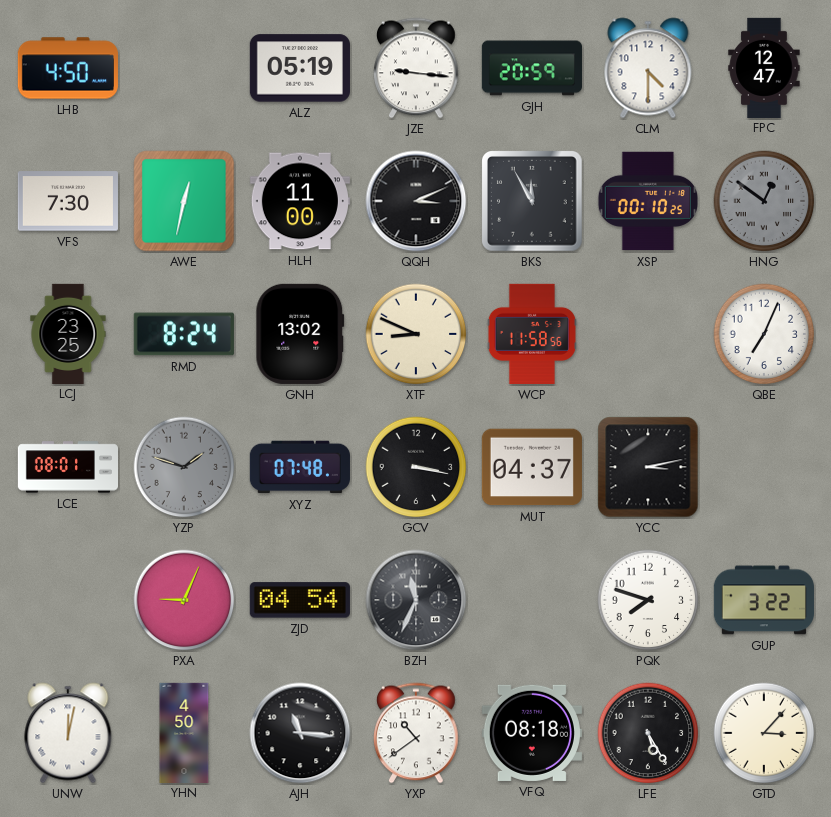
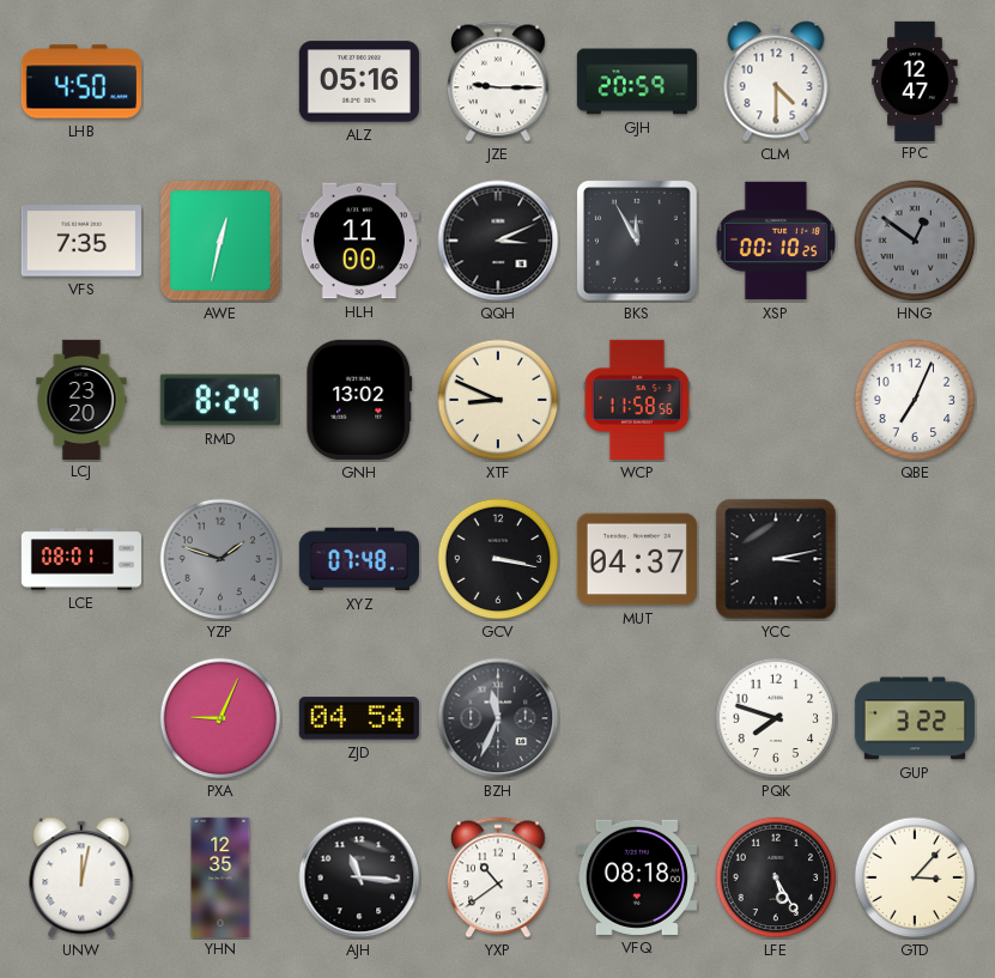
ALZ: 05:19 -> 05:16 (359, 81)
JZE: 9:16 -> 9:15 (498, 81)
VFS: 7:30 -> 7:35 (81, 241)
LCJ: 23:25 -> 23:20 (81, 399)
YHN: 4:50 -> 12:35 (220, 876)
